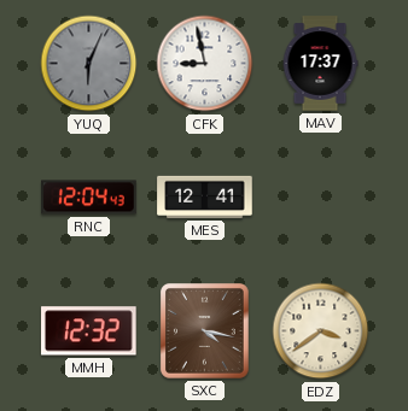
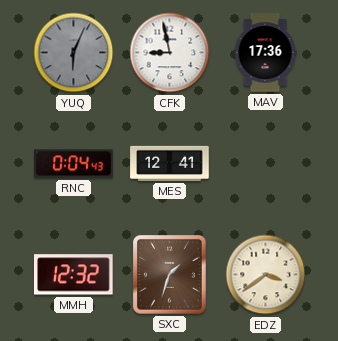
MAV: 17:37 -> 17:36 (265, 53)
RNC: 12:04 -> 0:04 (74, 164)
SXC: 4:17 -> 1:33 (170, 275)
